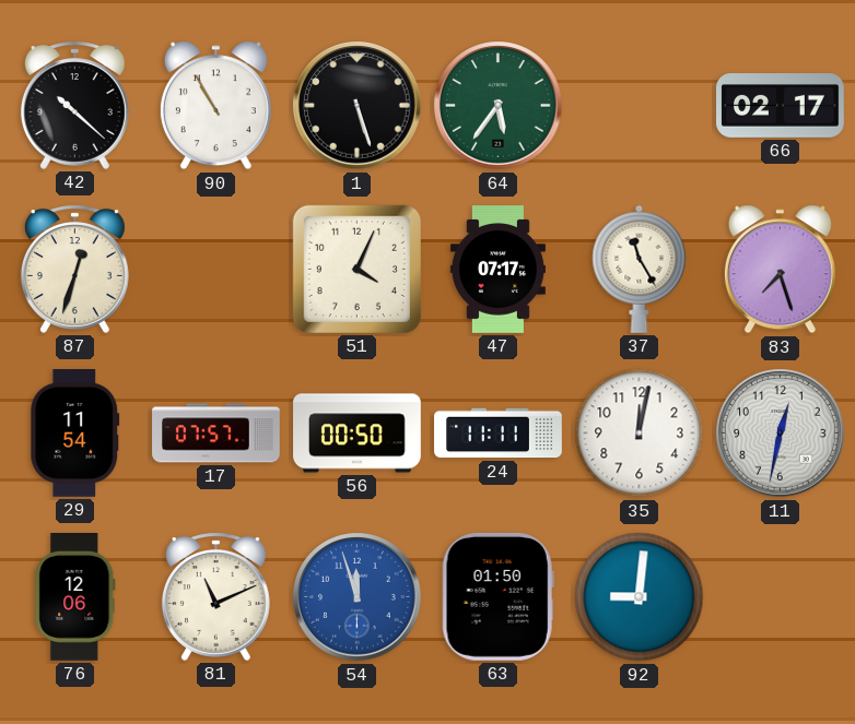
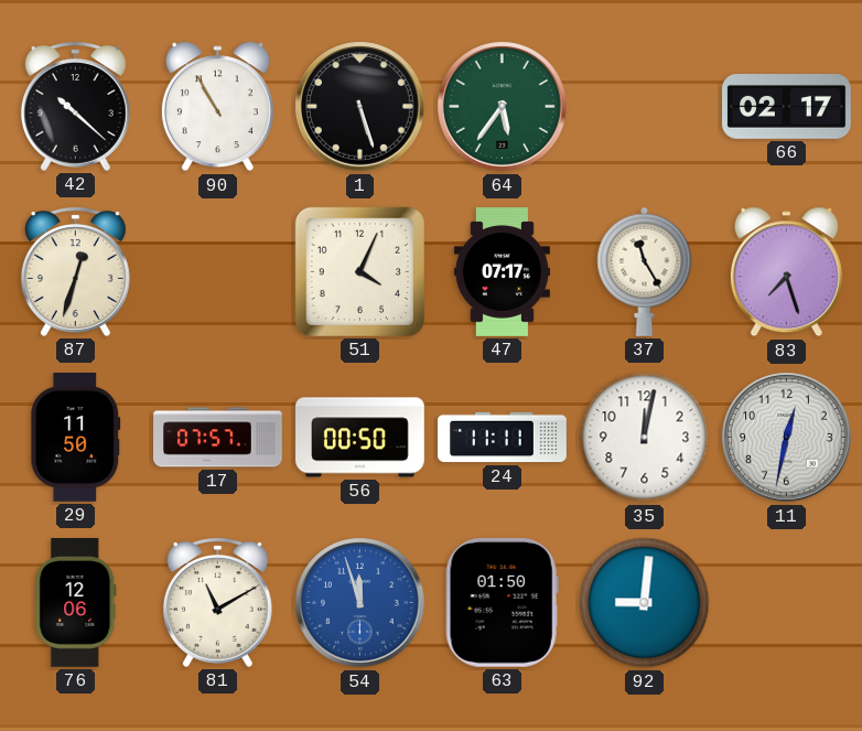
29: 11:54 -> 11:50 (76, 438)
81: 11:11 -> 11:10 (217, 602)
